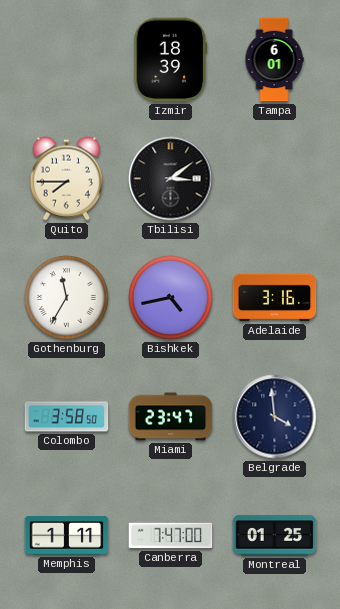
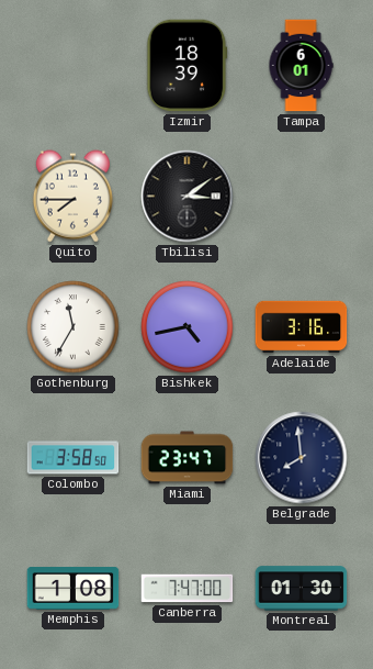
Belgrade: 3:59 -> 7:59 (302, 458)
Memphis: 1:11 -> 1:08 (74, 589)
Montreal: 01:25 -> 01:30 (302, 589)
